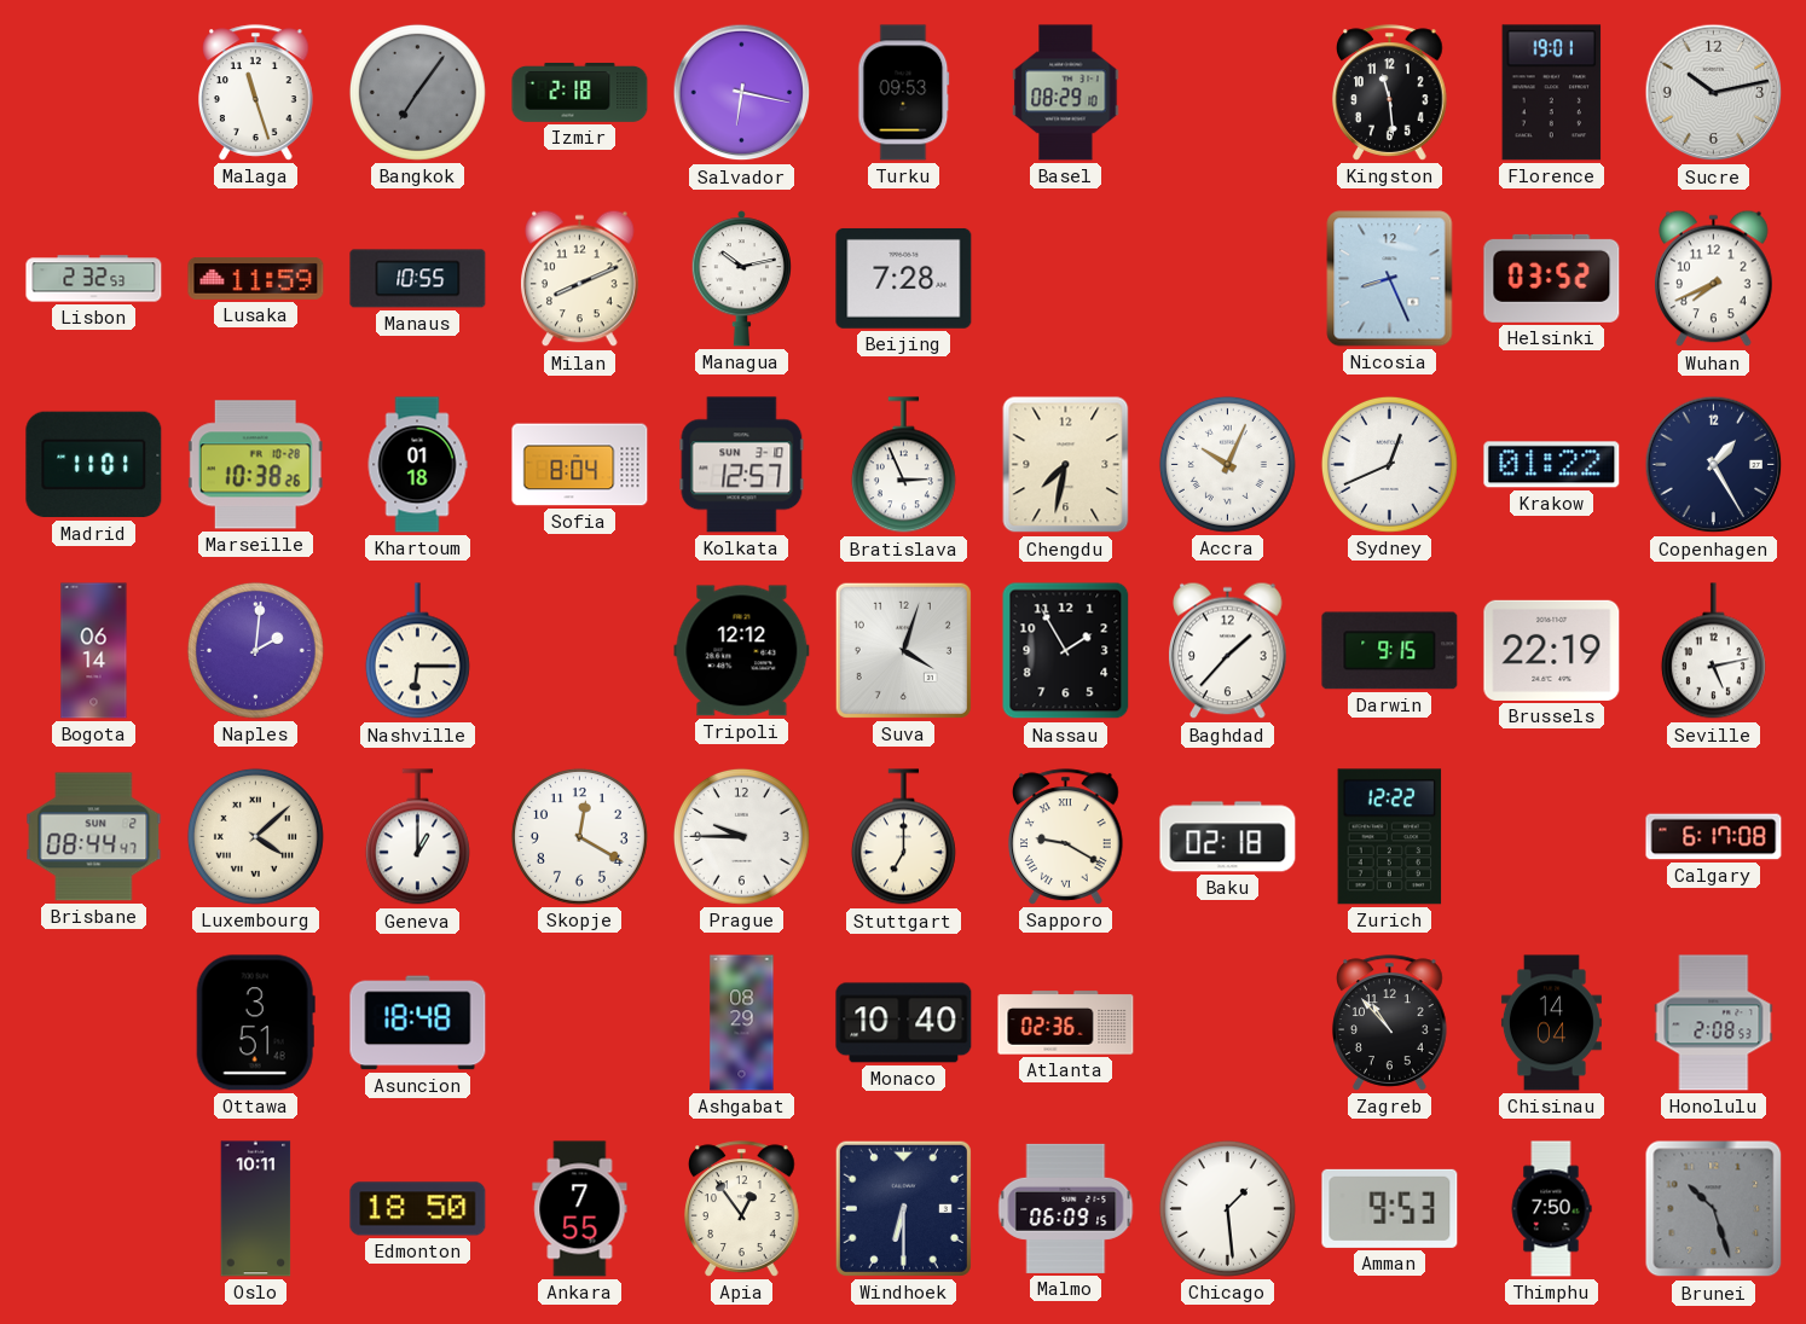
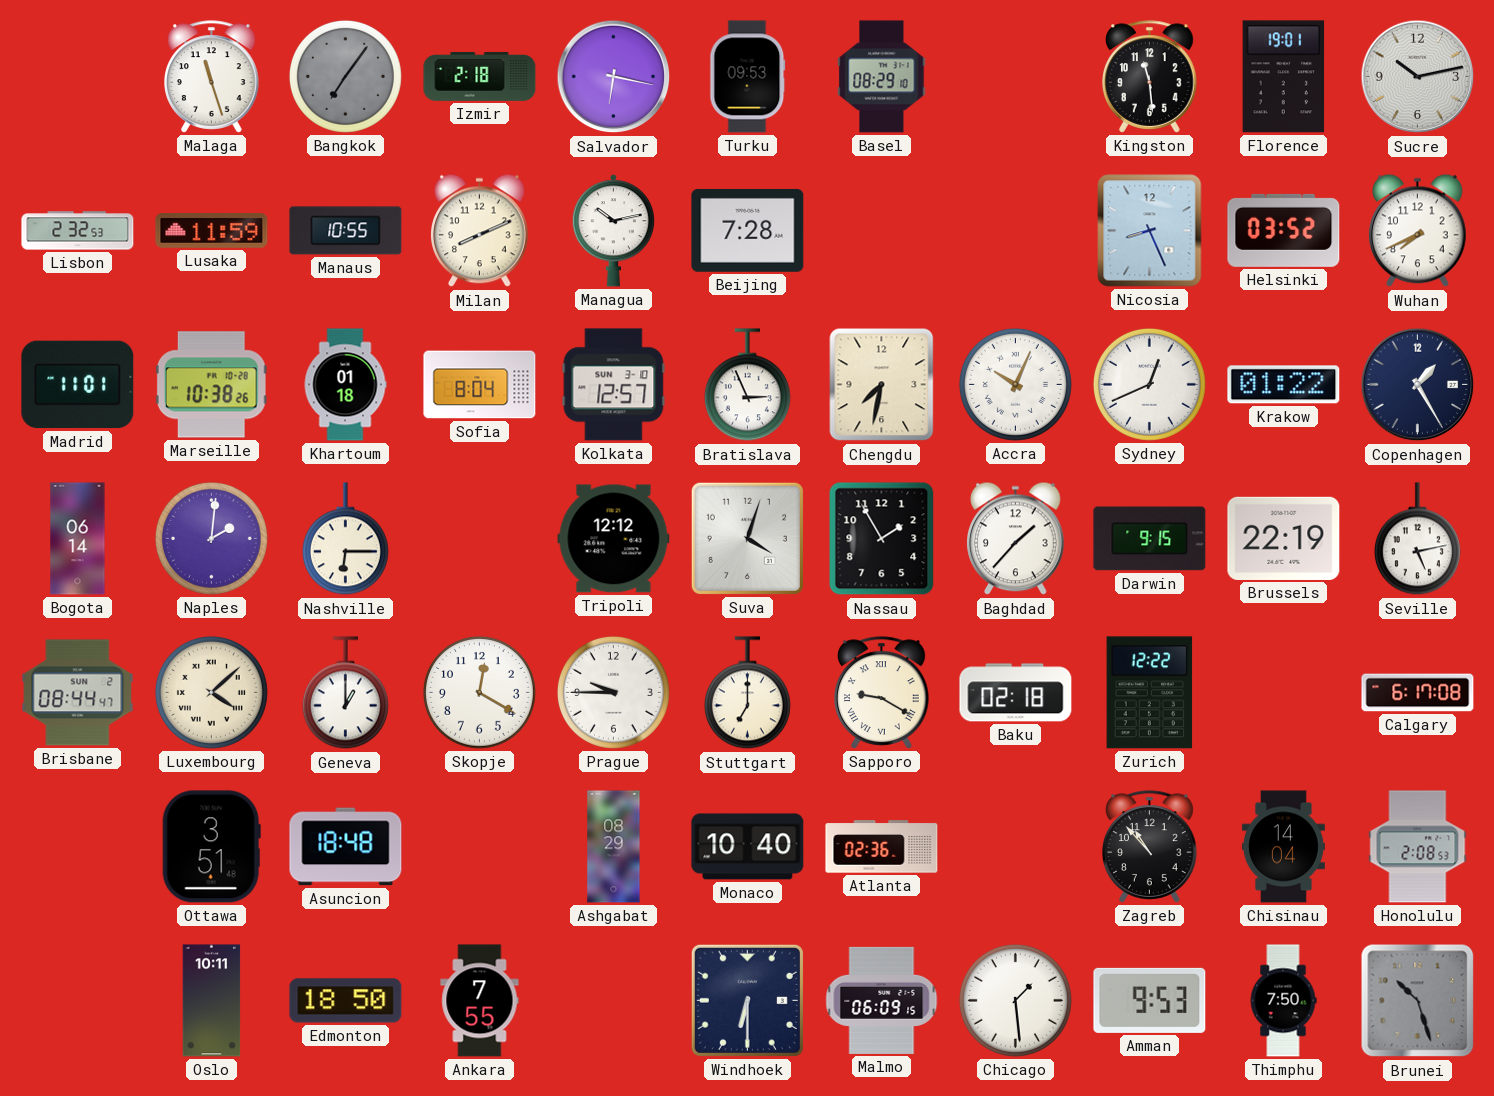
Apia: 12:54 -> none (742, 1209)
